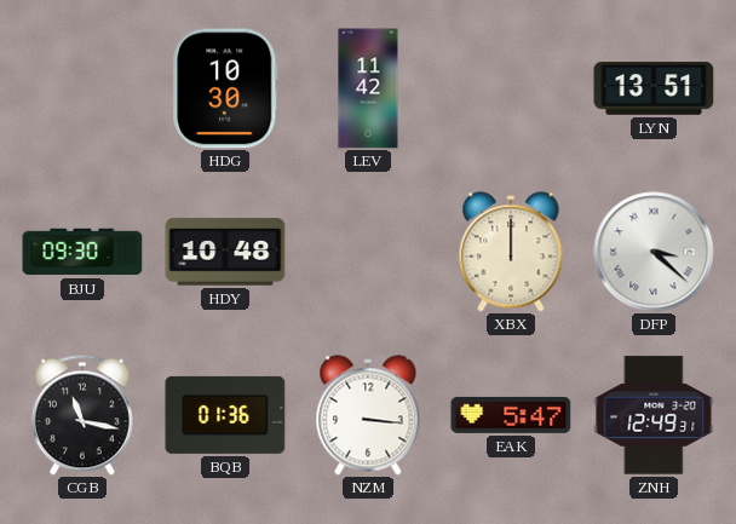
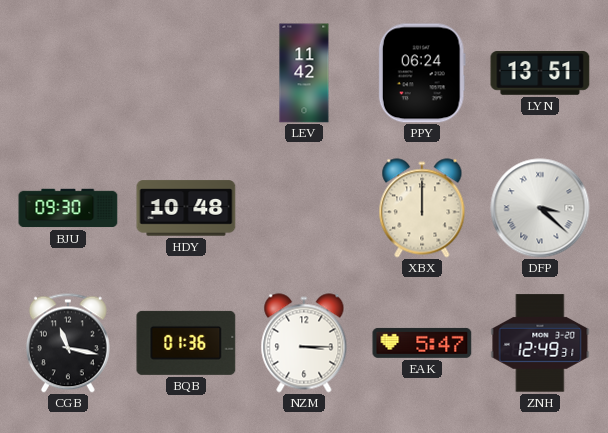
HDG: 10:30 -> none (225, 88)
PPY: none -> 06:24 (422, 73)
NZM: 3:16 -> 3:15 (304, 343)
